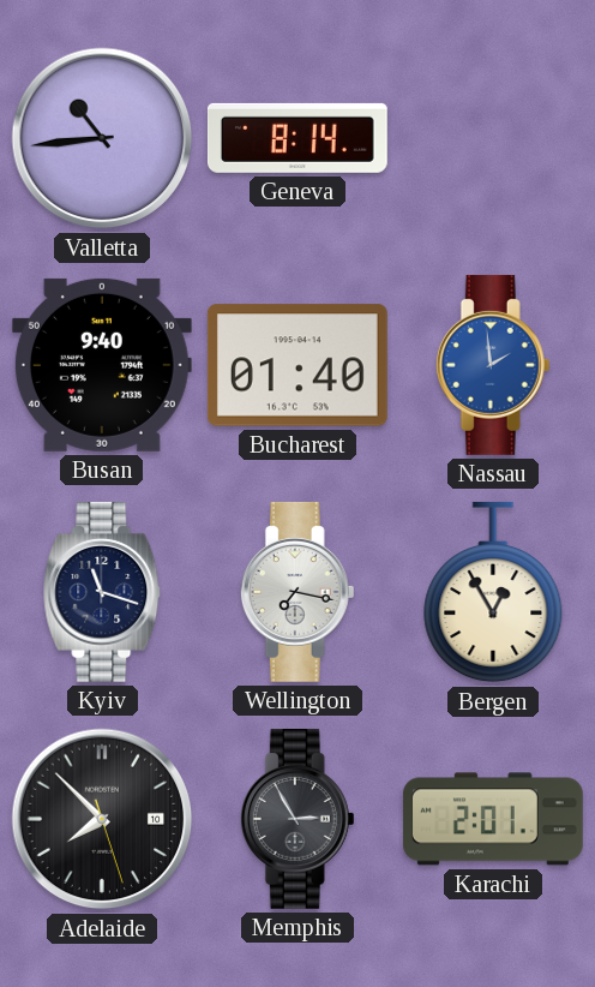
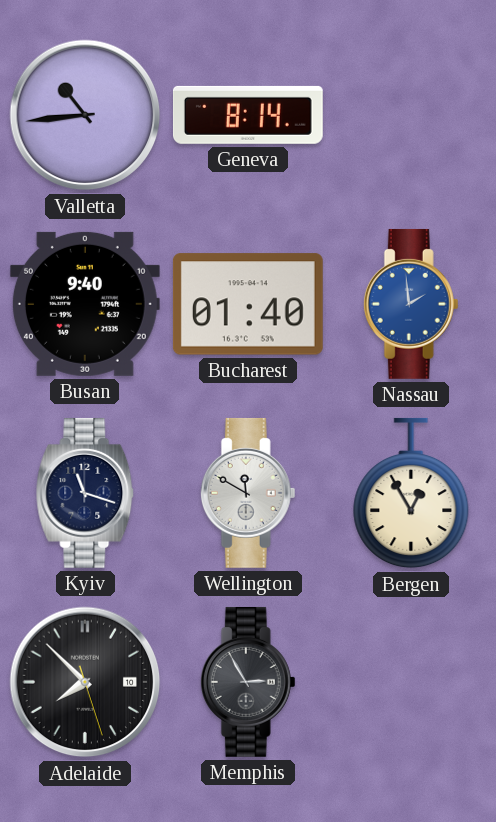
Wellington: 7:17 -> 11:50 (248, 493)
Karachi: 2:01 -> none (493, 819)
